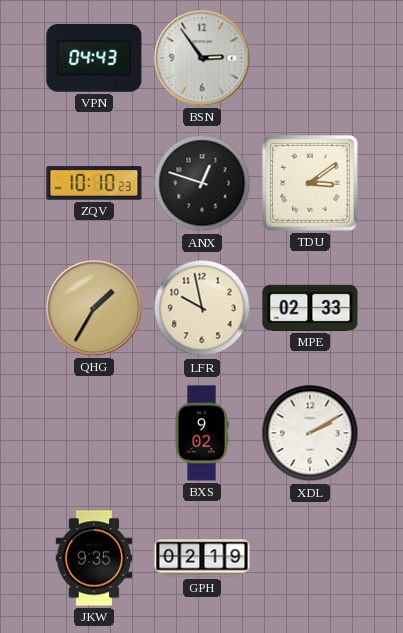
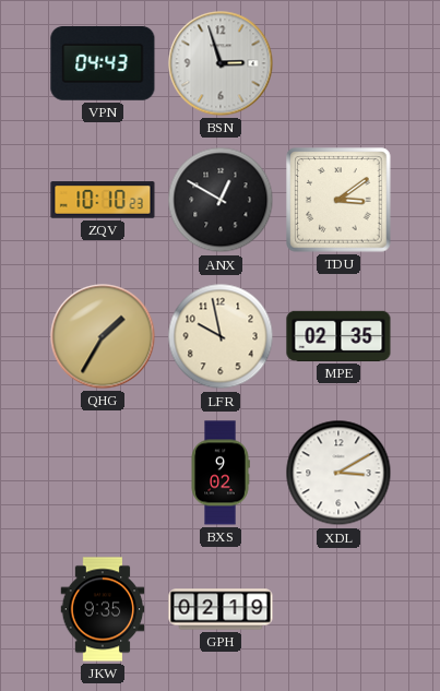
BSN: 2:54 -> 2:57 (221, 63)
ANX: 12:48 -> 12:50 (221, 200)
MPE: 02:33 -> 02:35 (338, 336)
XDL: 2:10 -> 3:10 (338, 473)
